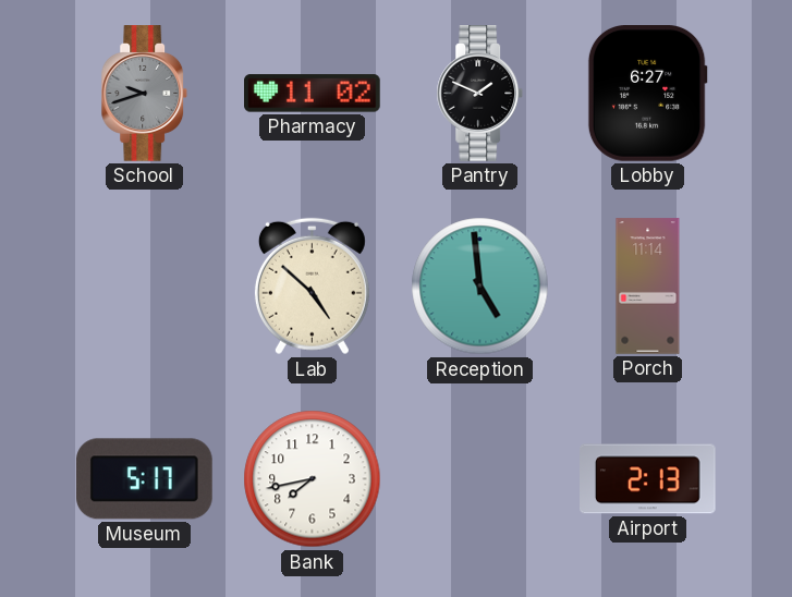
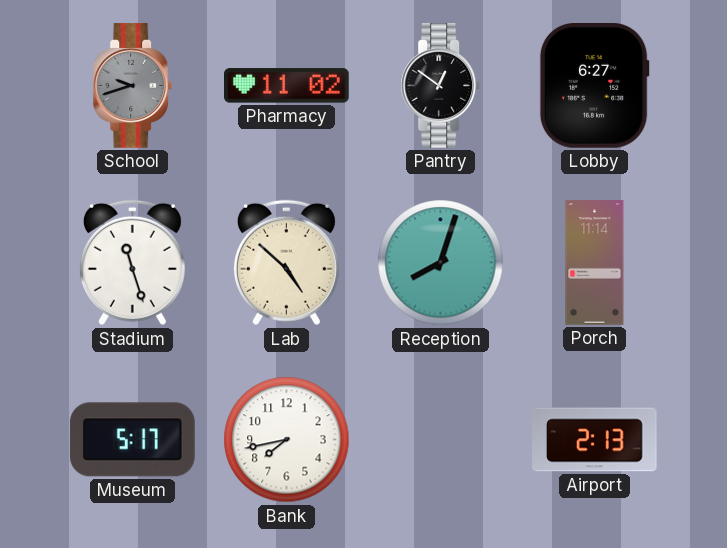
Pantry: 1:49 -> 12:51 (441, 86)
Stadium: none -> 11:27 (132, 263)
Reception: 4:59 -> 8:03 (441, 263)
